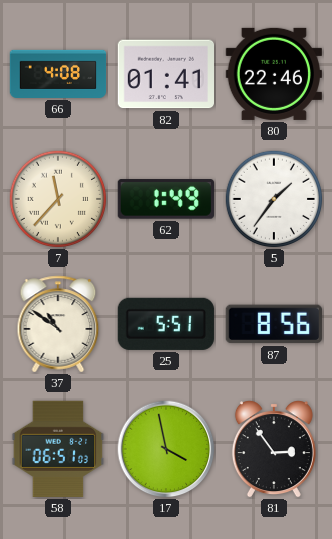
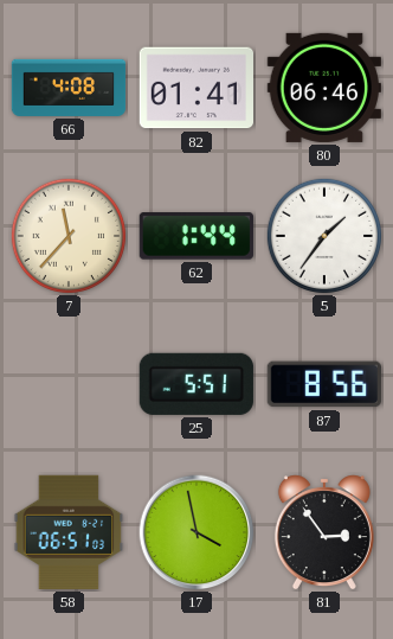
80: 22:46 -> 06:46 (324, 88)
62: 1:49 -> 1:44 (196, 236)
37: 10:51 -> none (58, 324)
